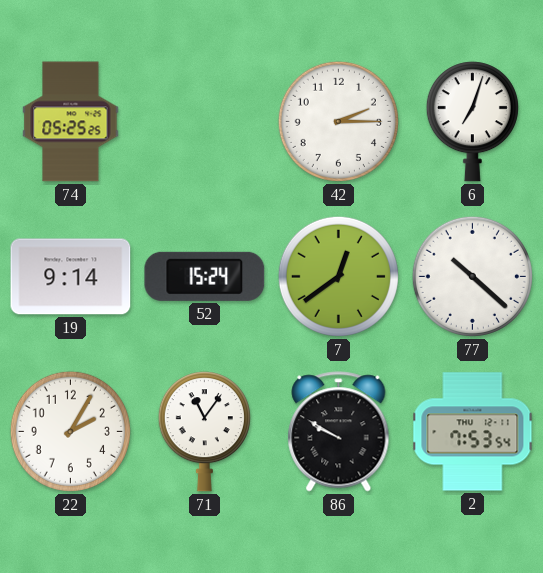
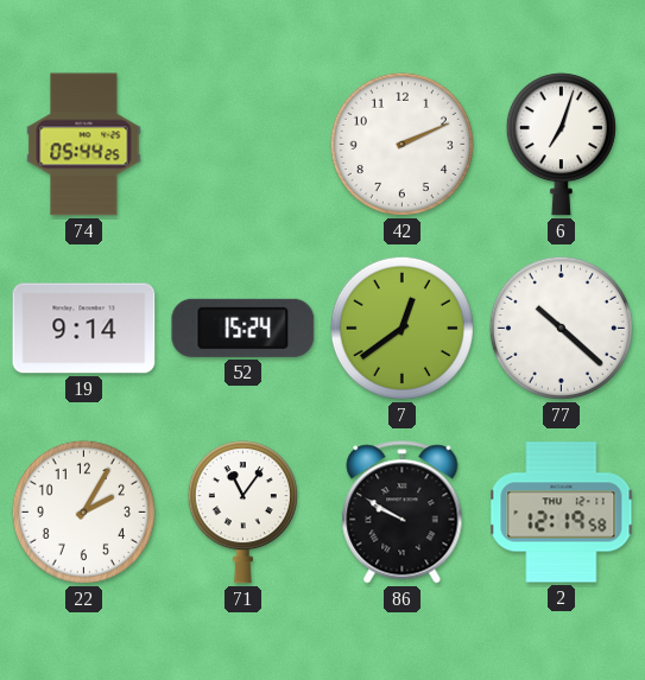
74: 05:25 -> 05:44 (84, 145)
42: 2:15 -> 2:11 (401, 144)
2: 7:53 -> 12:19 (562, 513)
